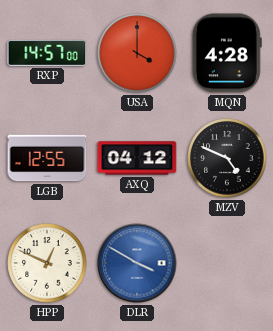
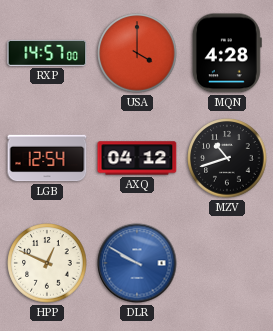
LGB: 12:55 -> 12:54 (47, 158)
MZV: 4:49 -> 10:42 (227, 158)
DLR: 3:50 -> 9:50 (137, 263)
